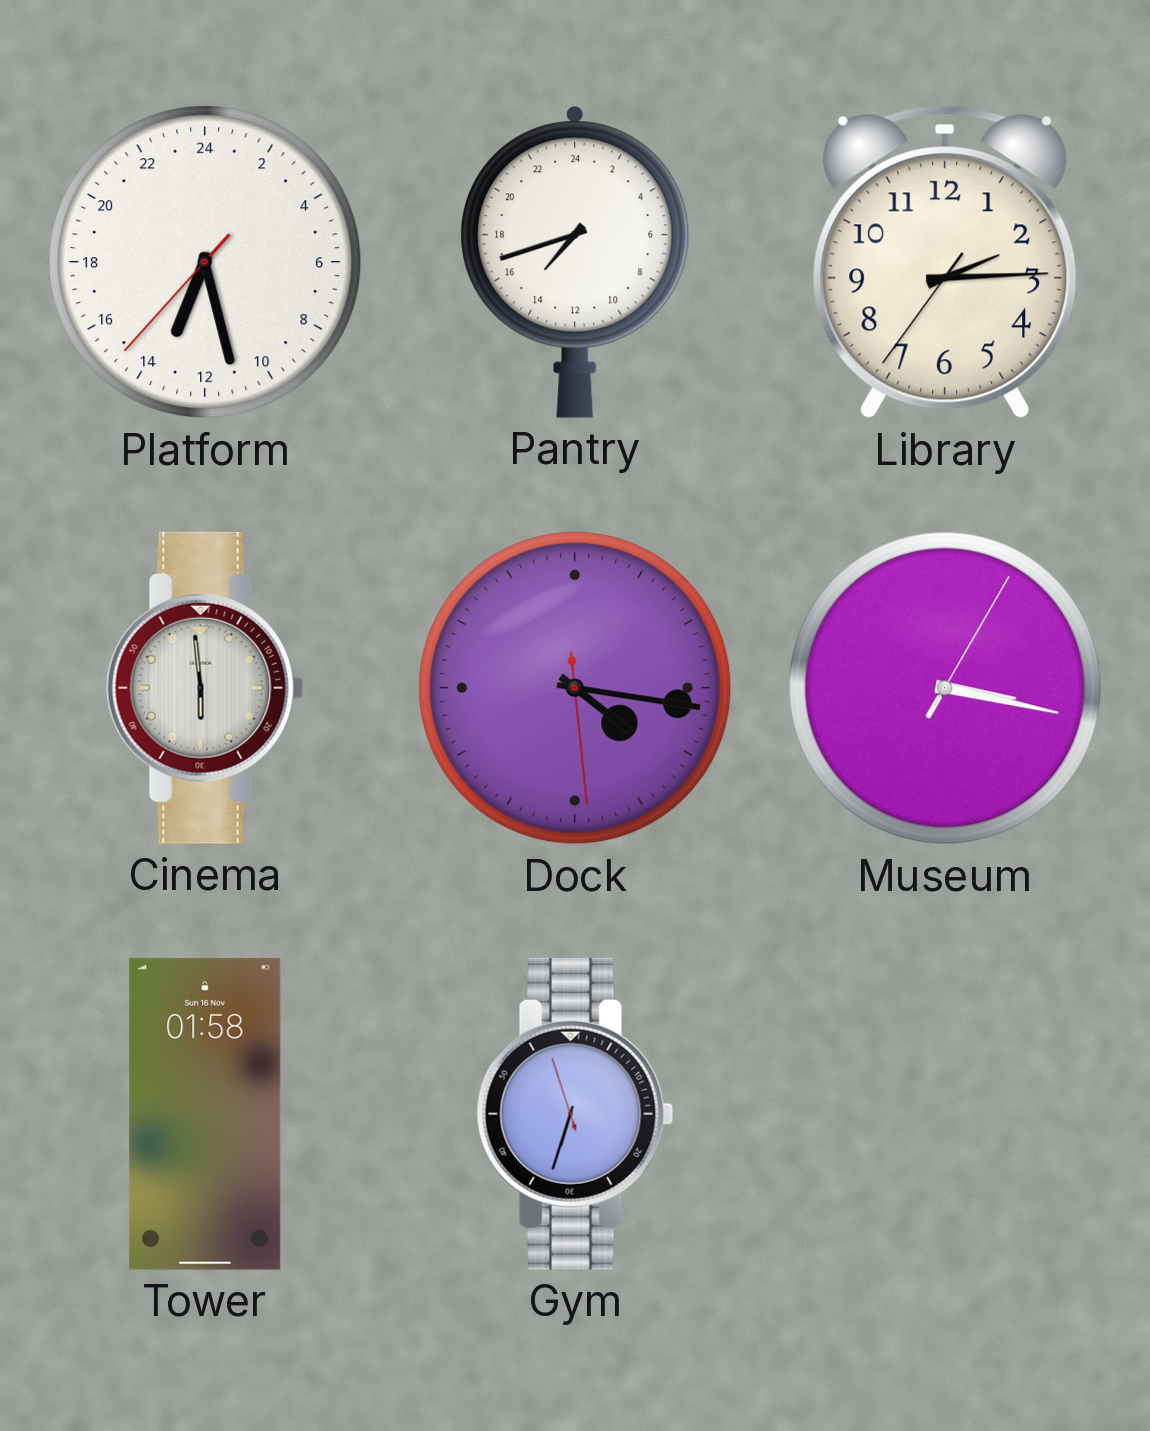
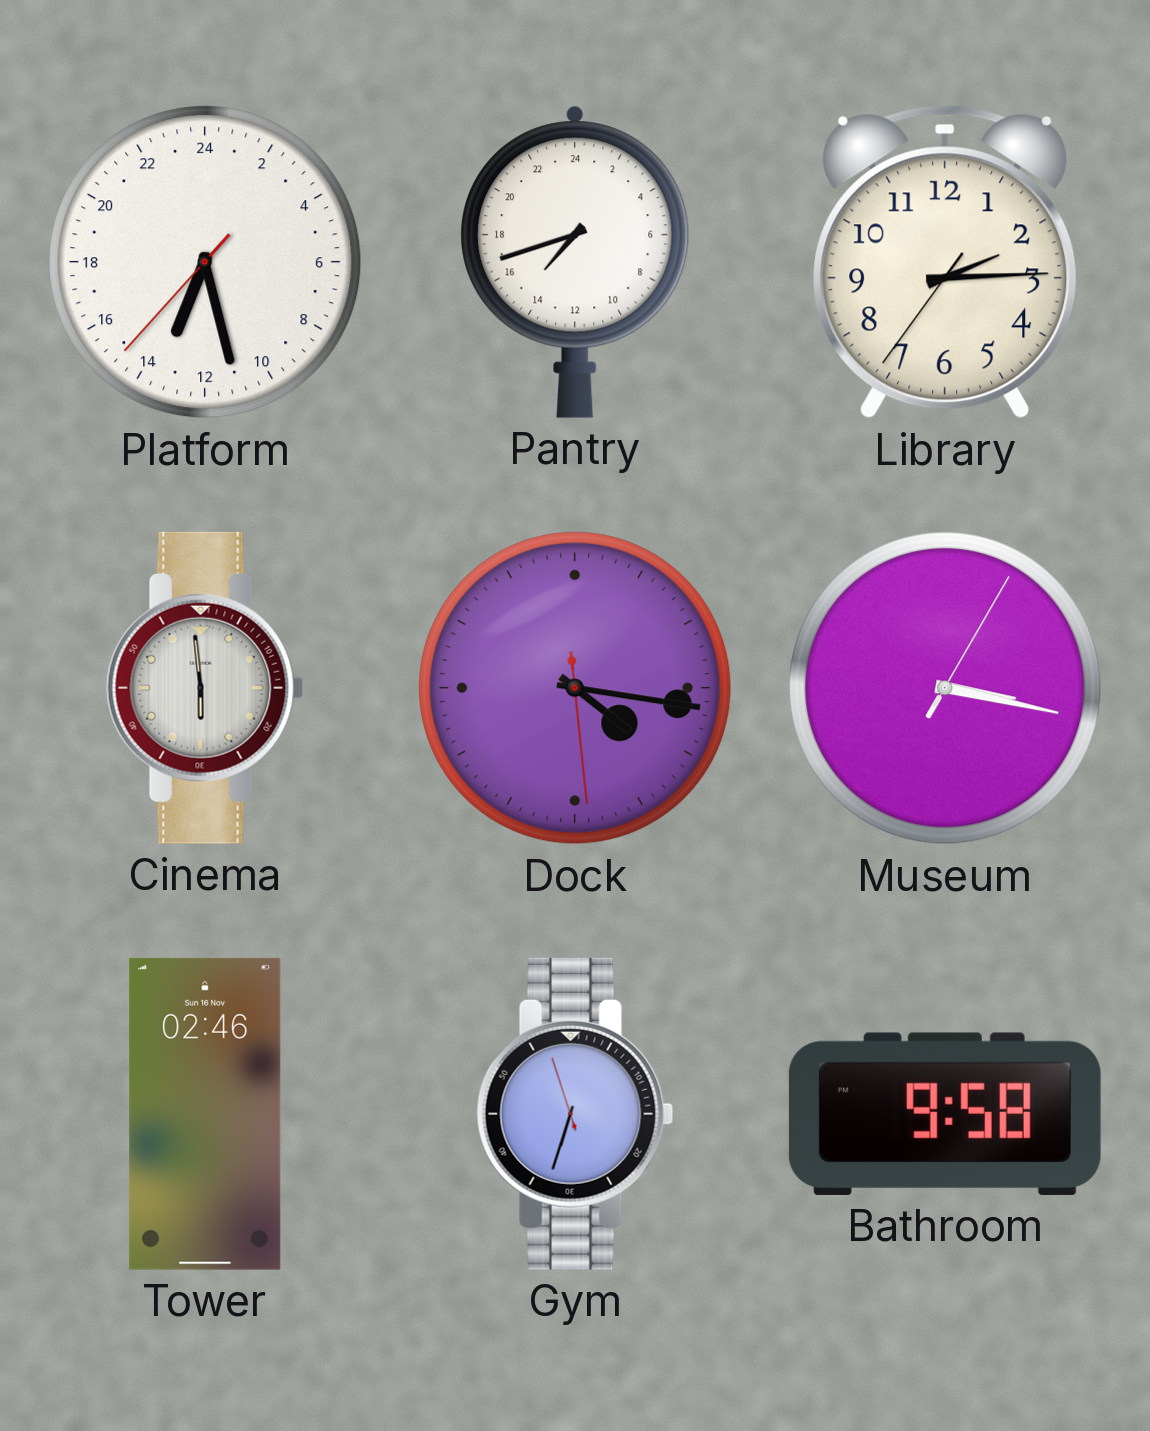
Tower: 01:58 -> 02:46 (205, 1114)
Bathroom: none -> 9:58 (945, 1114)
